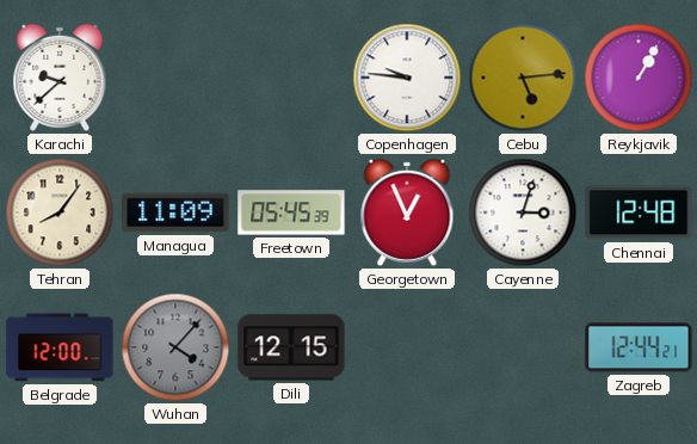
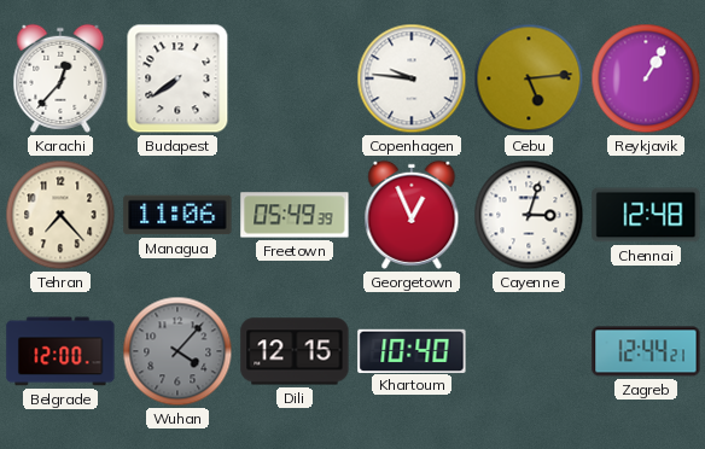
Karachi: 9:38 -> 12:37 (60, 78)
Budapest: none -> 7:39 (177, 78)
Tehran: 8:06 -> 7:23 (60, 215)
Managua: 11:09 -> 11:06 (177, 215)
Freetown: 05:45 -> 05:49 (295, 215)
Khartoum: none -> 10:40 (412, 350)
